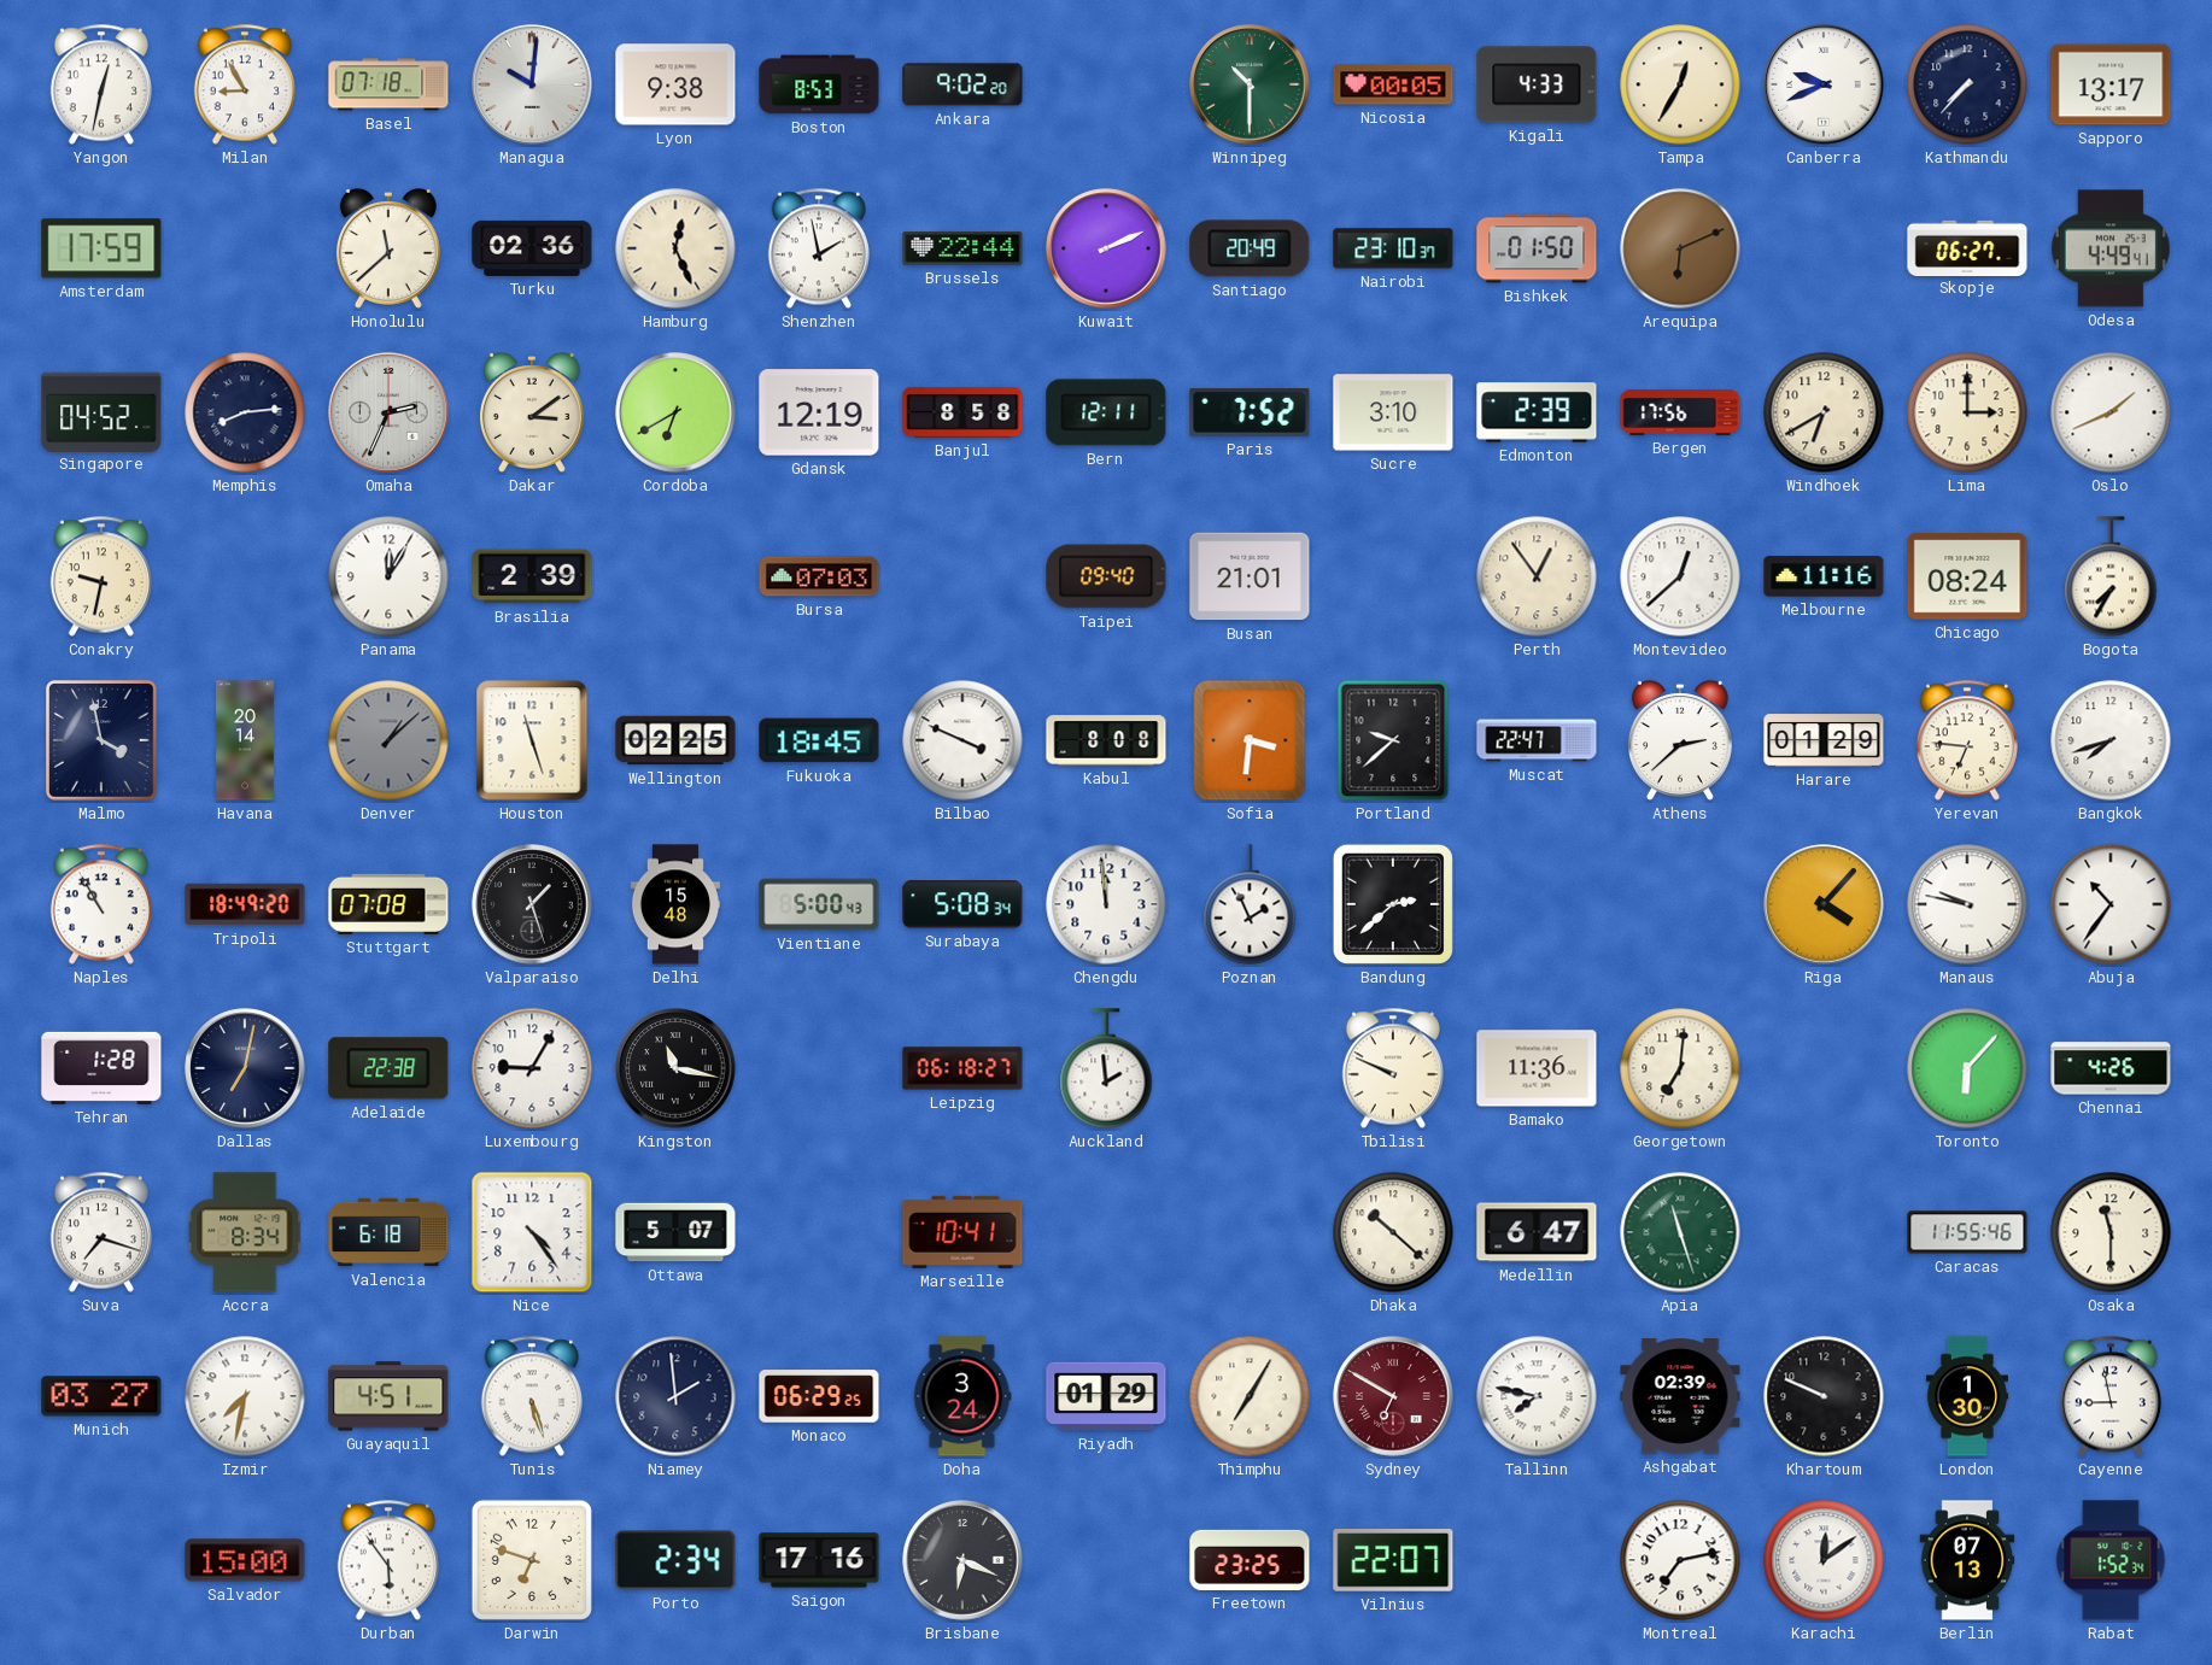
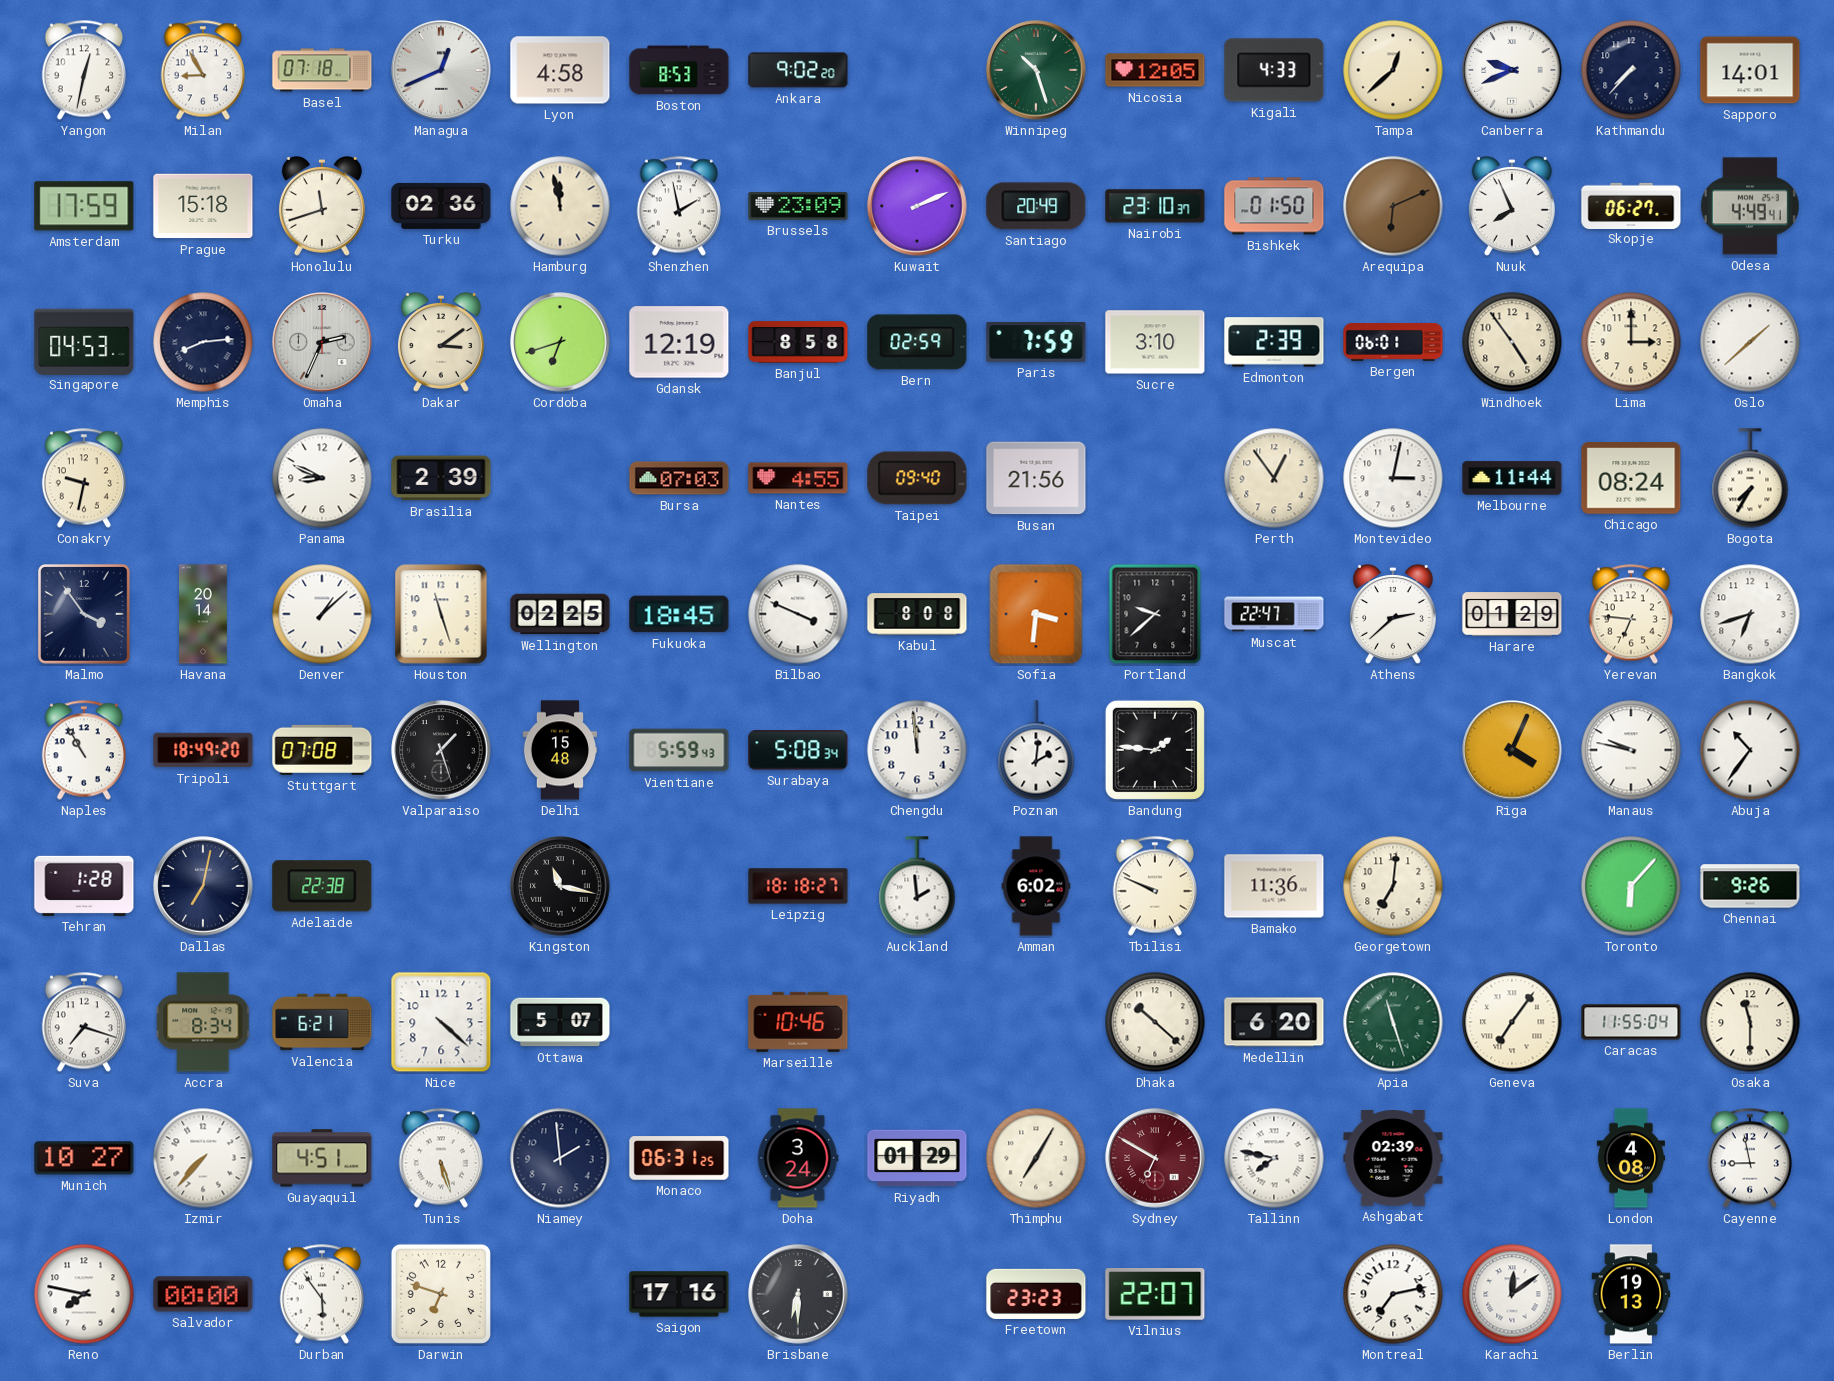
Managua: 10:01 -> 12:41 (441, 70)
Lyon: 9:38 -> 4:58 (560, 70)
Winnipeg: 10:30 -> 10:27 (1036, 70)
Nicosia: 00:05 -> 12:05 (1155, 70)
Tampa: 12:35 -> 12:38 (1393, 70)
Sapporo: 13:17 -> 14:01 (1750, 70)
Prague: none -> 15:18 (203, 206)
Honolulu: 11:38 -> 11:42 (322, 207)
Hamburg: 12:26 -> 11:58 (560, 206)
Brussels: 22:44 -> 23:09 (798, 206)
Nuuk: none -> 7:56 (1512, 207)
Singapore: 04:52 -> 04:53 (84, 341)
Cordoba: 6:40 -> 6:42 (560, 342)
Bern: 12:11 -> 02:59 (917, 342)
Paris: 7:52 -> 7:59 (1036, 342)
Bergen: 17:56 -> 06:01 (1393, 343)
Windhoek: 6:40 -> 4:54 (1512, 342)
Oslo: 1:41 -> 1:38 (1750, 342)
Panama: 12:05 -> 8:49 (322, 478)
Nantes: none -> 4:55 (798, 478)
Busan: 21:01 -> 21:56 (1036, 478)
Montevideo: 12:38 -> 3:02 (1393, 478)
Melbourne: 11:16 -> 11:44 (1512, 478)
Malmo: 3:58 -> 3:54 (85, 615)
Denver dial: grey -> white (322, 614)
Bangkok: 7:42 -> 6:42 (1750, 614)
Vientiane: 5:00 -> 5:59 (679, 750)
Poznan: 1:56 -> 2:01 (1036, 750)
Bandung: 2:38 -> 1:46 (1155, 750)
Riga: 4:07 -> 4:04 (1512, 750)
Luxembourg: 9:05 -> none (532, 1068)
Leipzig: 06:18 -> 18:18 (798, 886)
Amman: none -> 6:02 (1036, 886)
Chennai: 4:26 -> 9:26 (1750, 886)
Valencia: 6:18 -> 6:21 (322, 1022)
Nice: 4:24 -> 4:22 (441, 1022)
Marseille: 10:41 -> 10:46 (798, 1022)
Medellin: 6:47 -> 6:20 (1274, 1022)
Geneva: none -> 7:06 (1512, 1022)
Caracas: 11:55:46 -> 11:55:04 (1631, 1022)
Munich: 03:27 -> 10:27 (84, 1158)
Izmir: 7:32 -> 7:37 (203, 1158)
Monaco: 06:29 -> 06:31 (679, 1158)
Khartoum: 9:49 -> none (1824, 1396)
London: 1:30 -> 4:08 (1631, 1158)
Reno: none -> 7:47 (84, 1294)
Salvador: 15:00 -> 00:00 (203, 1294)
Porto: 2:34 -> none (675, 1560)
Brisbane: 6:19 -> 6:30 (798, 1294)
Freetown: 23:25 -> 23:23 (1036, 1294)
Berlin: 07:13 -> 19:13 (1631, 1294)
Rabat: 1:52 -> none (2111, 1560)
